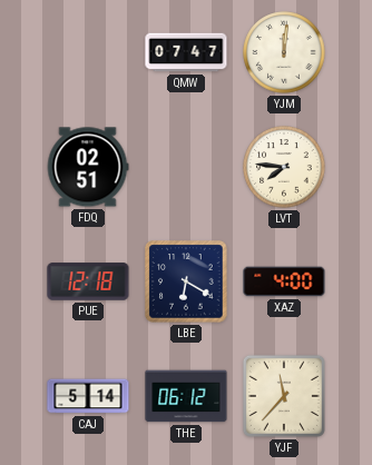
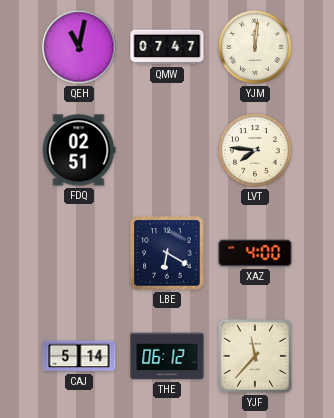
QEH: none -> 11:02 (79, 47)
PUE: 12:18 -> none (88, 281)
